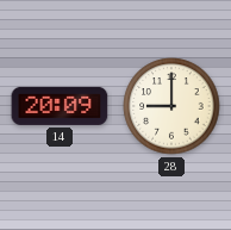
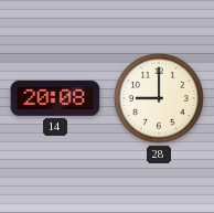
14: 20:09 -> 20:08 (55, 98)
